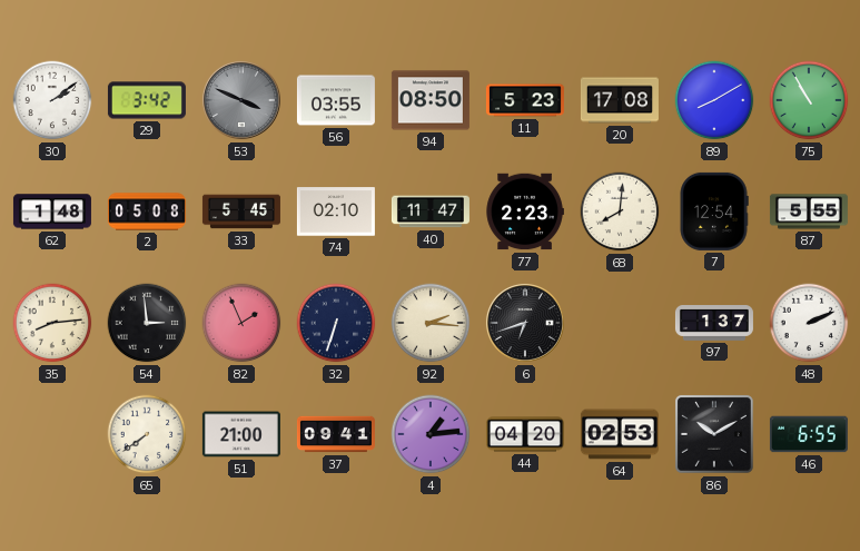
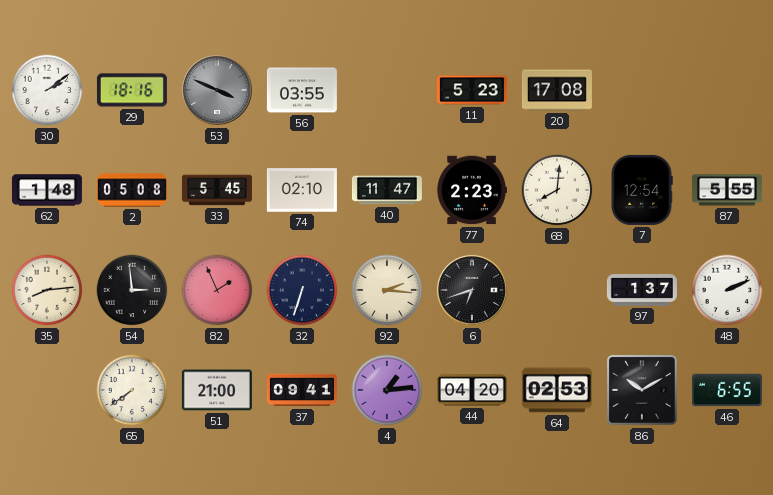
29: 3:42 -> 18:16 (132, 90)
94: 08:50 -> none (431, 100)
89: 8:10 -> none (714, 100)
75: 10:55 -> none (809, 100)
